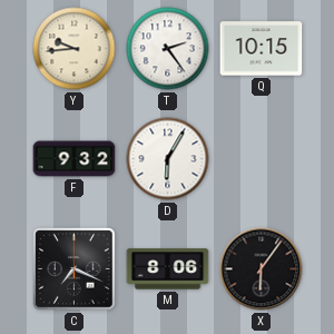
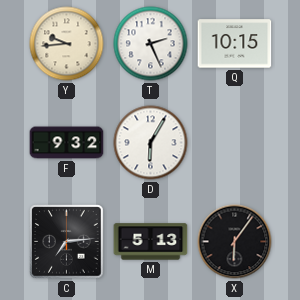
T: 2:24 -> 2:26 (151, 44)
C: 7:19 -> 7:14 (67, 242)
M: 8:06 -> 5:13 (151, 242)
